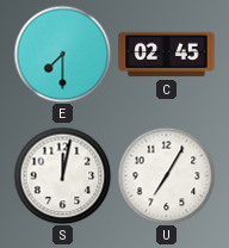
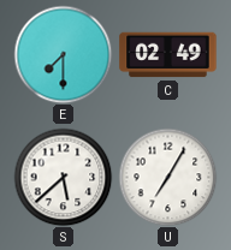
C: 02:45 -> 02:49 (168, 55)
S: 12:02 -> 5:38 (63, 177)
